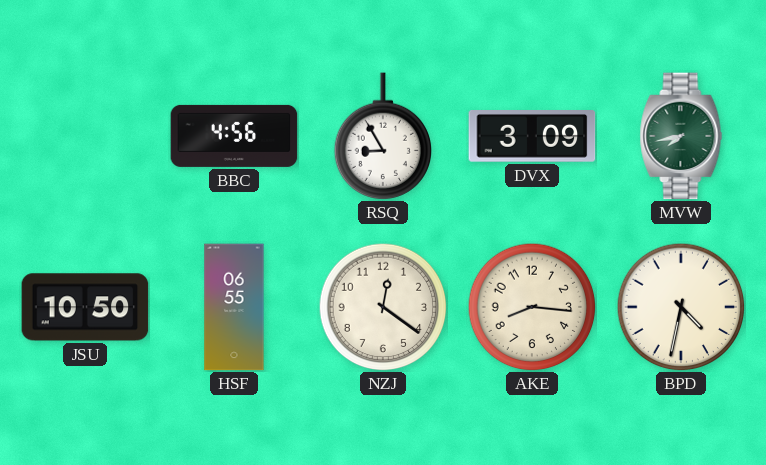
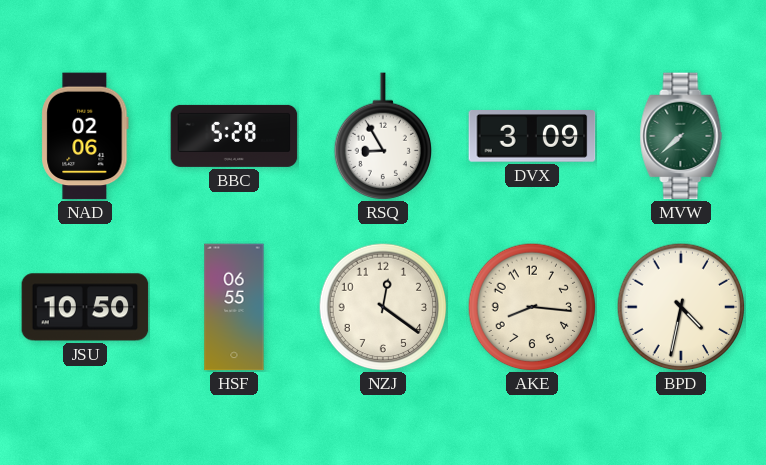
NAD: none -> 02:06 (85, 136)
BBC: 4:56 -> 5:28 (234, 136)
MVW: 7:43 -> 7:38 (681, 136)
